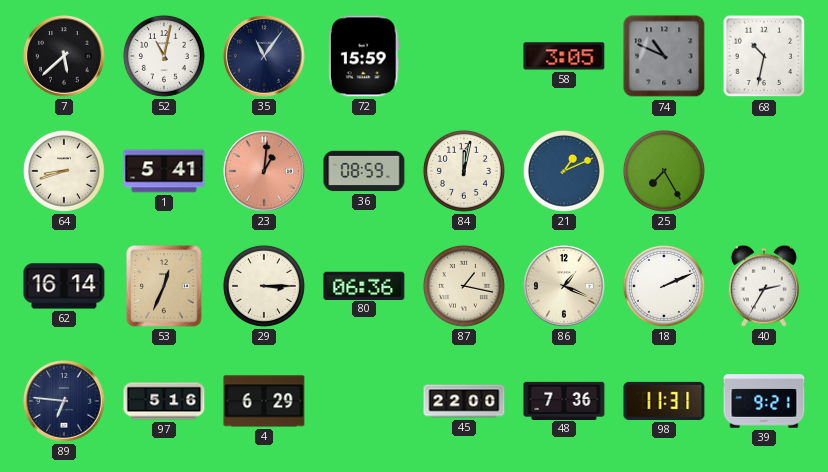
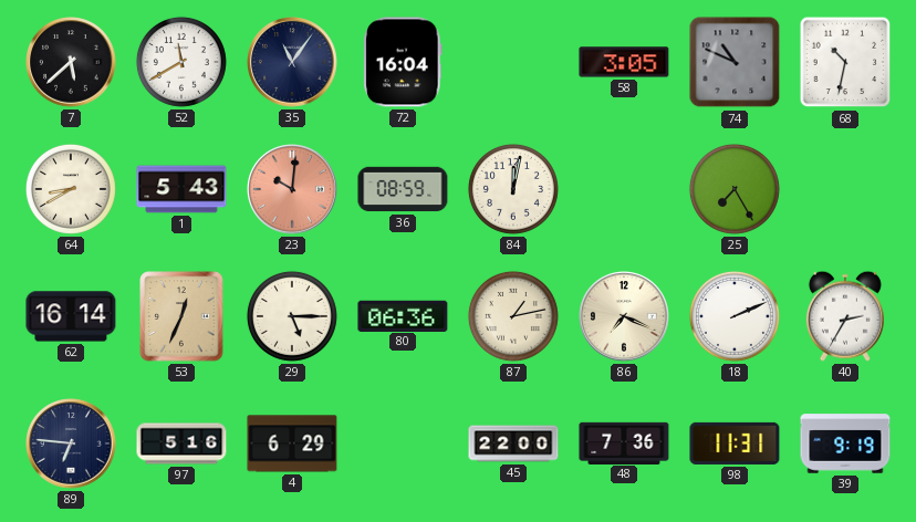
52: 11:02 -> 11:40 (181, 62)
72: 15:59 -> 16:04 (404, 62)
64: 8:42 -> 8:40 (71, 189)
1: 5:41 -> 5:43 (181, 189)
23: 1:01 -> 10:01 (292, 189)
21: 1:11 -> none (564, 171)
29: 3:15 -> 5:15 (292, 316)
87: 1:17 -> 1:13 (513, 316)
86: 1:19 -> 7:19 (624, 316)
39: 9:21 -> 9:19 (845, 443)
